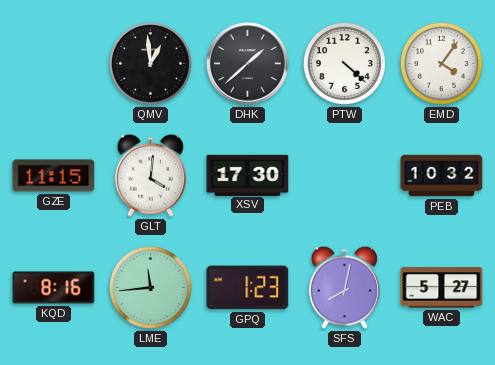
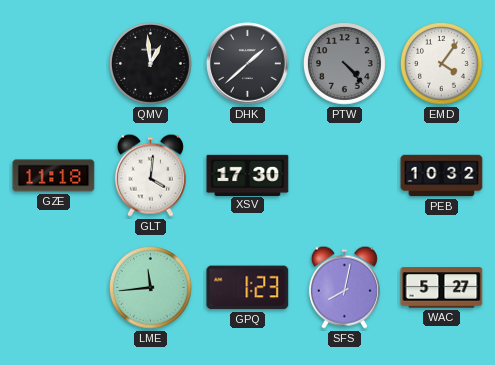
PTW: 4:22 -> 4:23 (345, 64)
PTW dial: white -> grey (345, 64)
GZE: 11:15 -> 11:18 (54, 176)
KQD: 8:16 -> none (54, 288)
